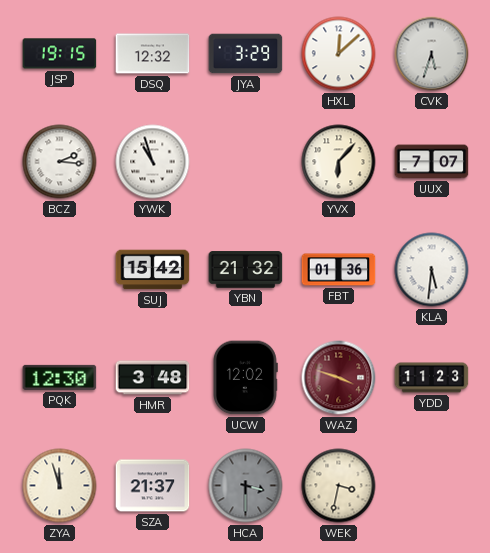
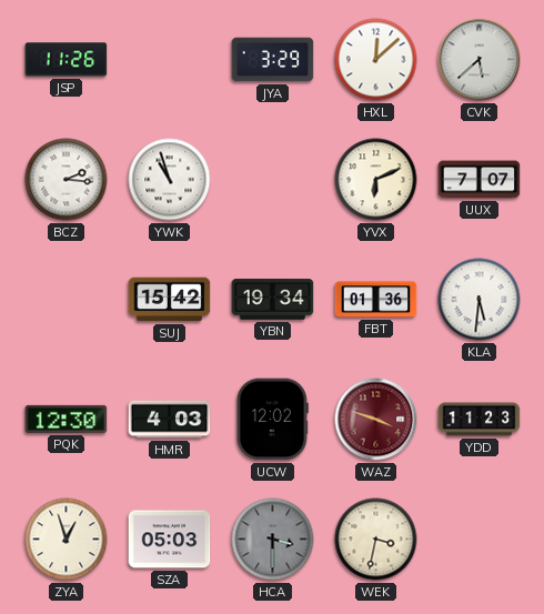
JSP: 19:15 -> 11:26 (67, 60)
DSQ: 12:32 -> none (153, 54)
CVK: 5:33 -> 5:38 (480, 60)
YVX: 6:07 -> 6:11 (376, 180)
YBN: 21:32 -> 19:34 (273, 300)
HMR: 3:48 -> 4:03 (170, 420)
ZYA: 11:57 -> 12:57 (67, 540)
SZA: 21:37 -> 05:03 (170, 540)
